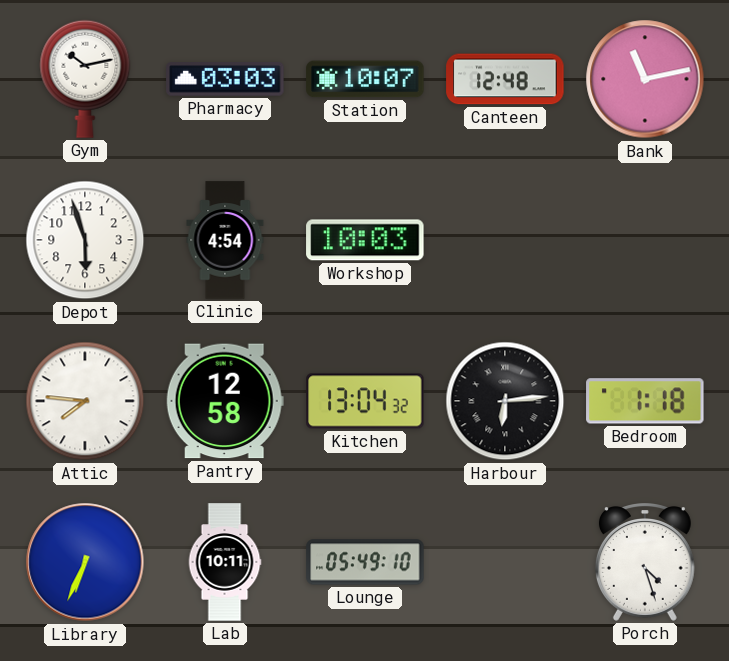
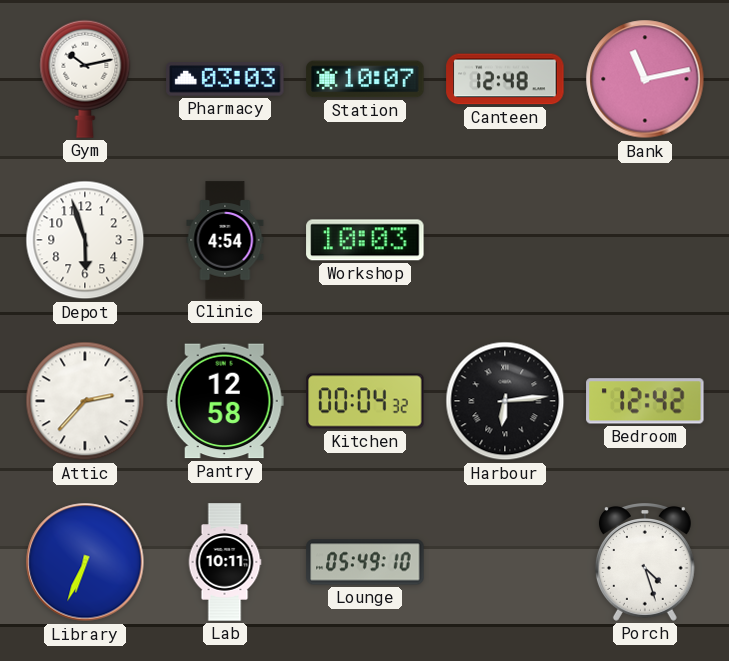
Attic: 7:46 -> 2:37 (85, 401)
Kitchen: 13:04 -> 00:04 (365, 401)
Bedroom: 1:18 -> 12:42 (645, 401)
